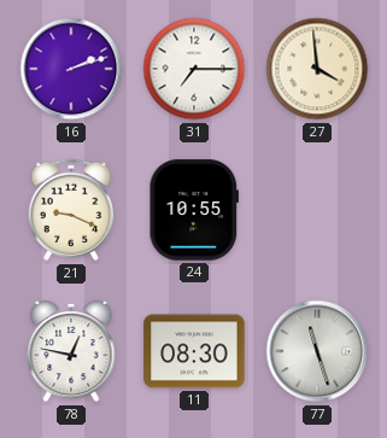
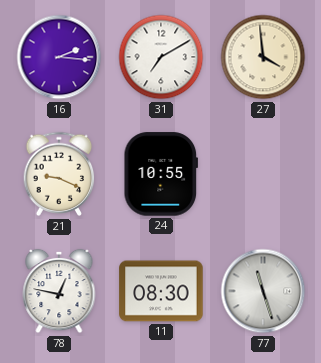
16: 2:12 -> 2:16 (59, 57)
31: 7:15 -> 7:10 (161, 57)
